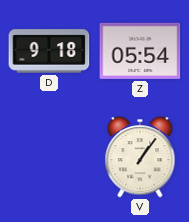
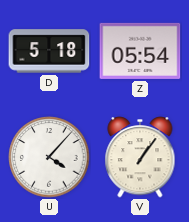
D: 9:18 -> 5:18 (49, 51)
U: none -> 4:07 (49, 157)
